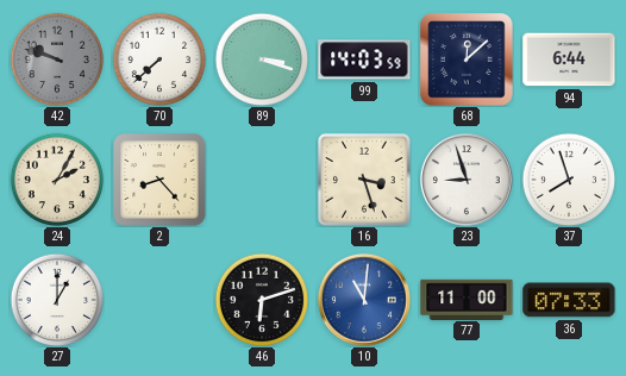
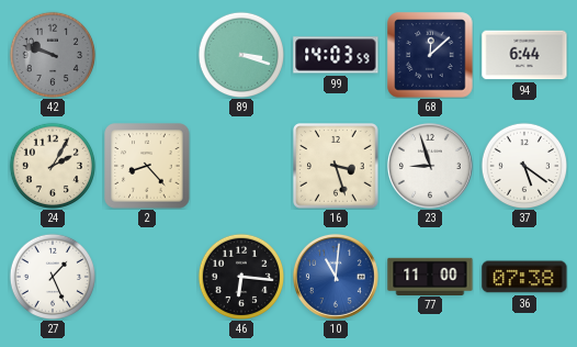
70: 7:38 -> none (158, 58)
37: 7:57 -> 5:21 (523, 165)
27: 1:00 -> 1:26 (52, 276)
46: 6:12 -> 6:16 (240, 276)
36: 07:33 -> 07:38 (524, 277)
